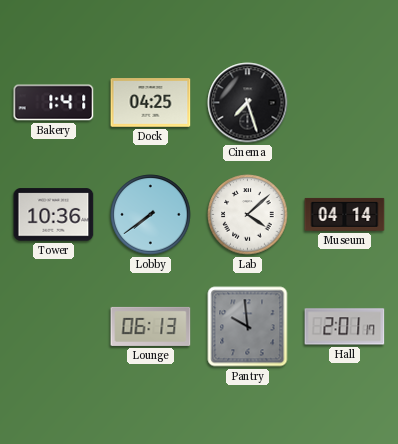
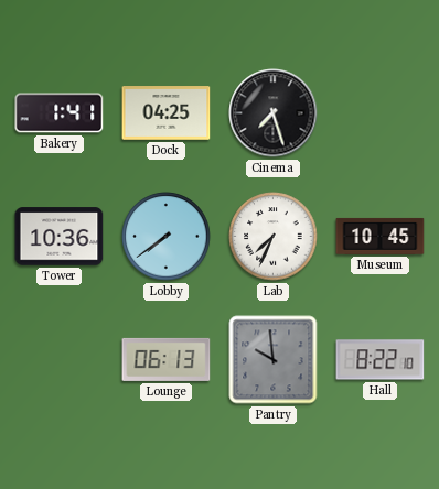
Lab: 4:08 -> 7:34 (274, 237)
Museum: 04:14 -> 10:45 (381, 236)
Hall: 2:01 -> 8:22 (381, 360)
